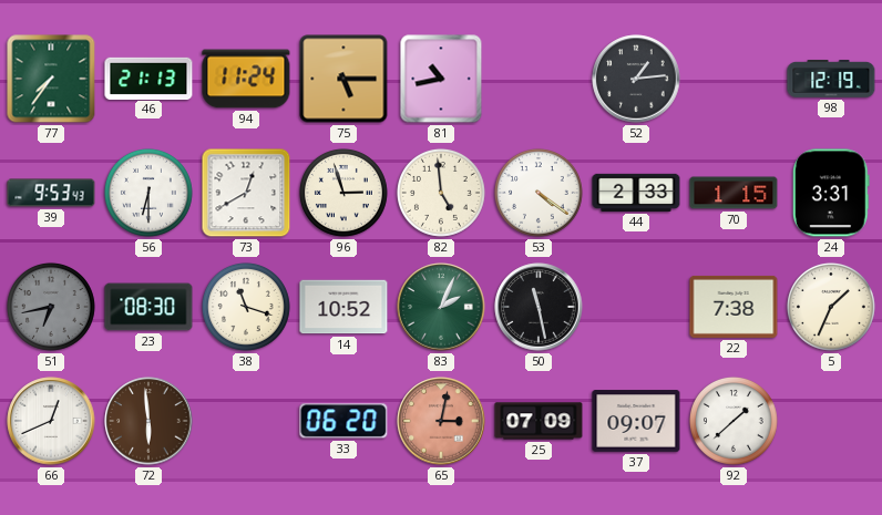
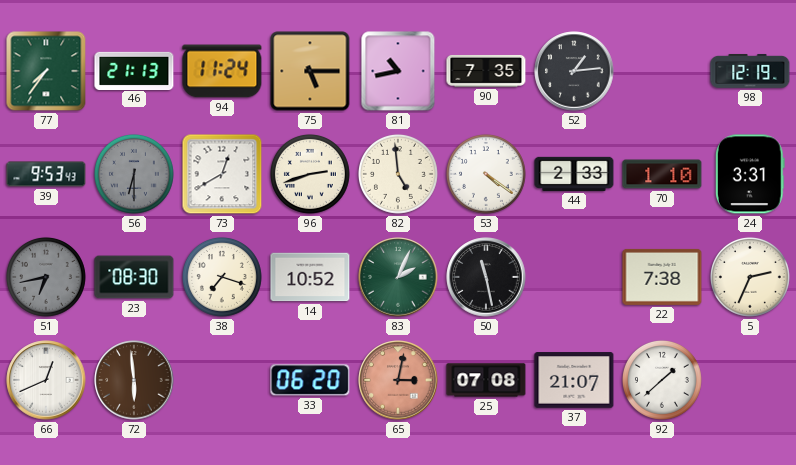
90: none -> 7:35 (486, 71)
56 dial: white -> grey (134, 174)
96: 2:57 -> 2:42 (310, 174)
70: 1:15 -> 1:10 (662, 174)
38: 11:18 -> 7:18 (222, 277)
5: 1:34 -> 2:34 (750, 277)
25: 07:09 -> 07:08 (486, 380)
37: 09:07 -> 21:07 (574, 380)
